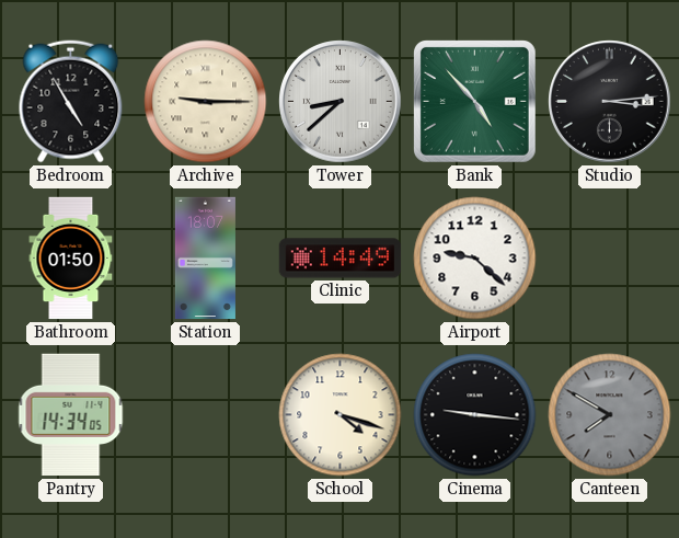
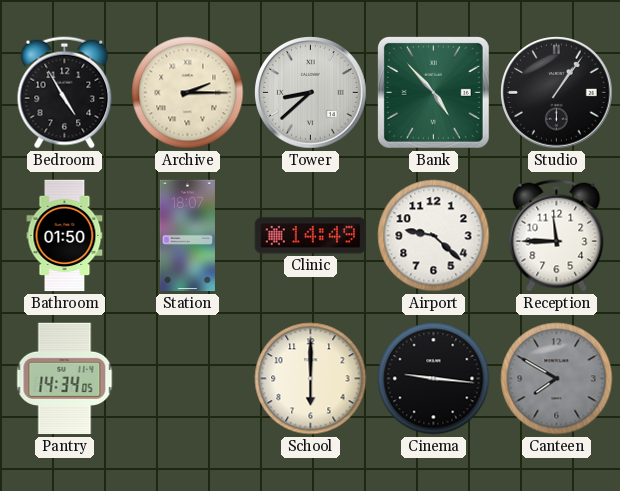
Archive: 9:15 -> 2:15 (188, 93)
Studio: 3:14 -> 1:06 (557, 93)
Reception: none -> 11:45 (557, 236)
School: 4:18 -> 6:00 (311, 379)
